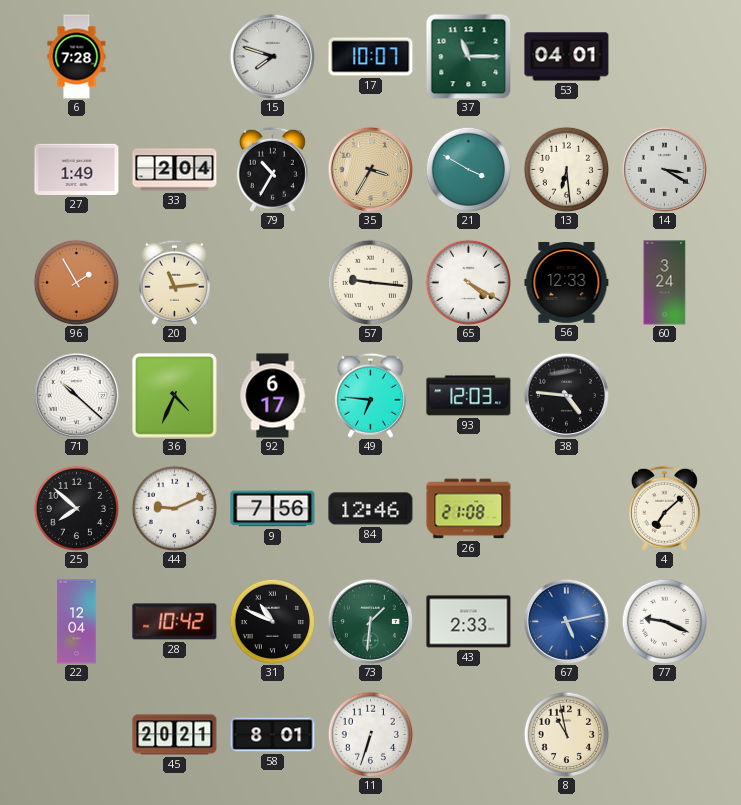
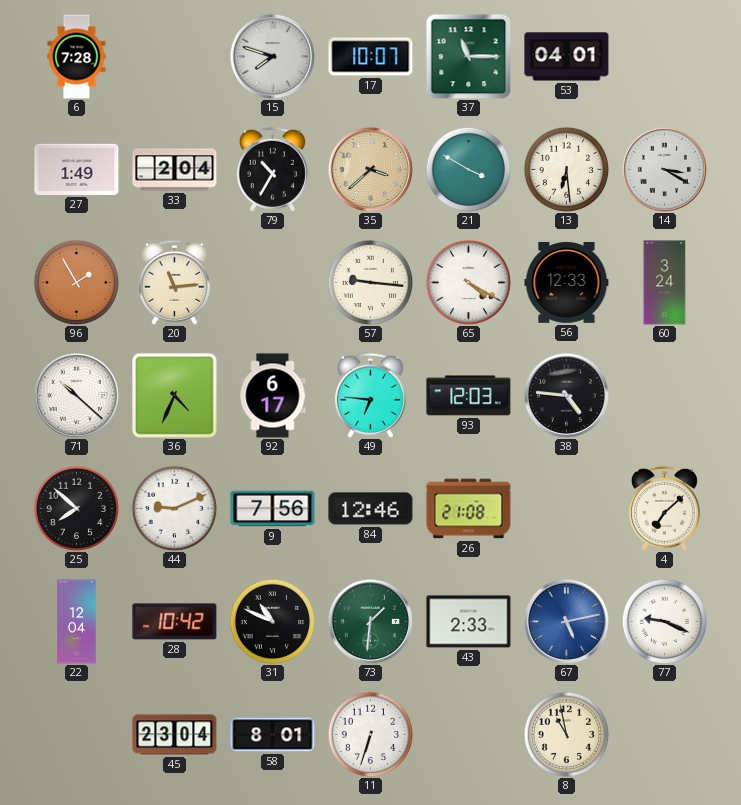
35: 3:35 -> 3:38 (370, 169)
45: 20:21 -> 23:04 (175, 735)
